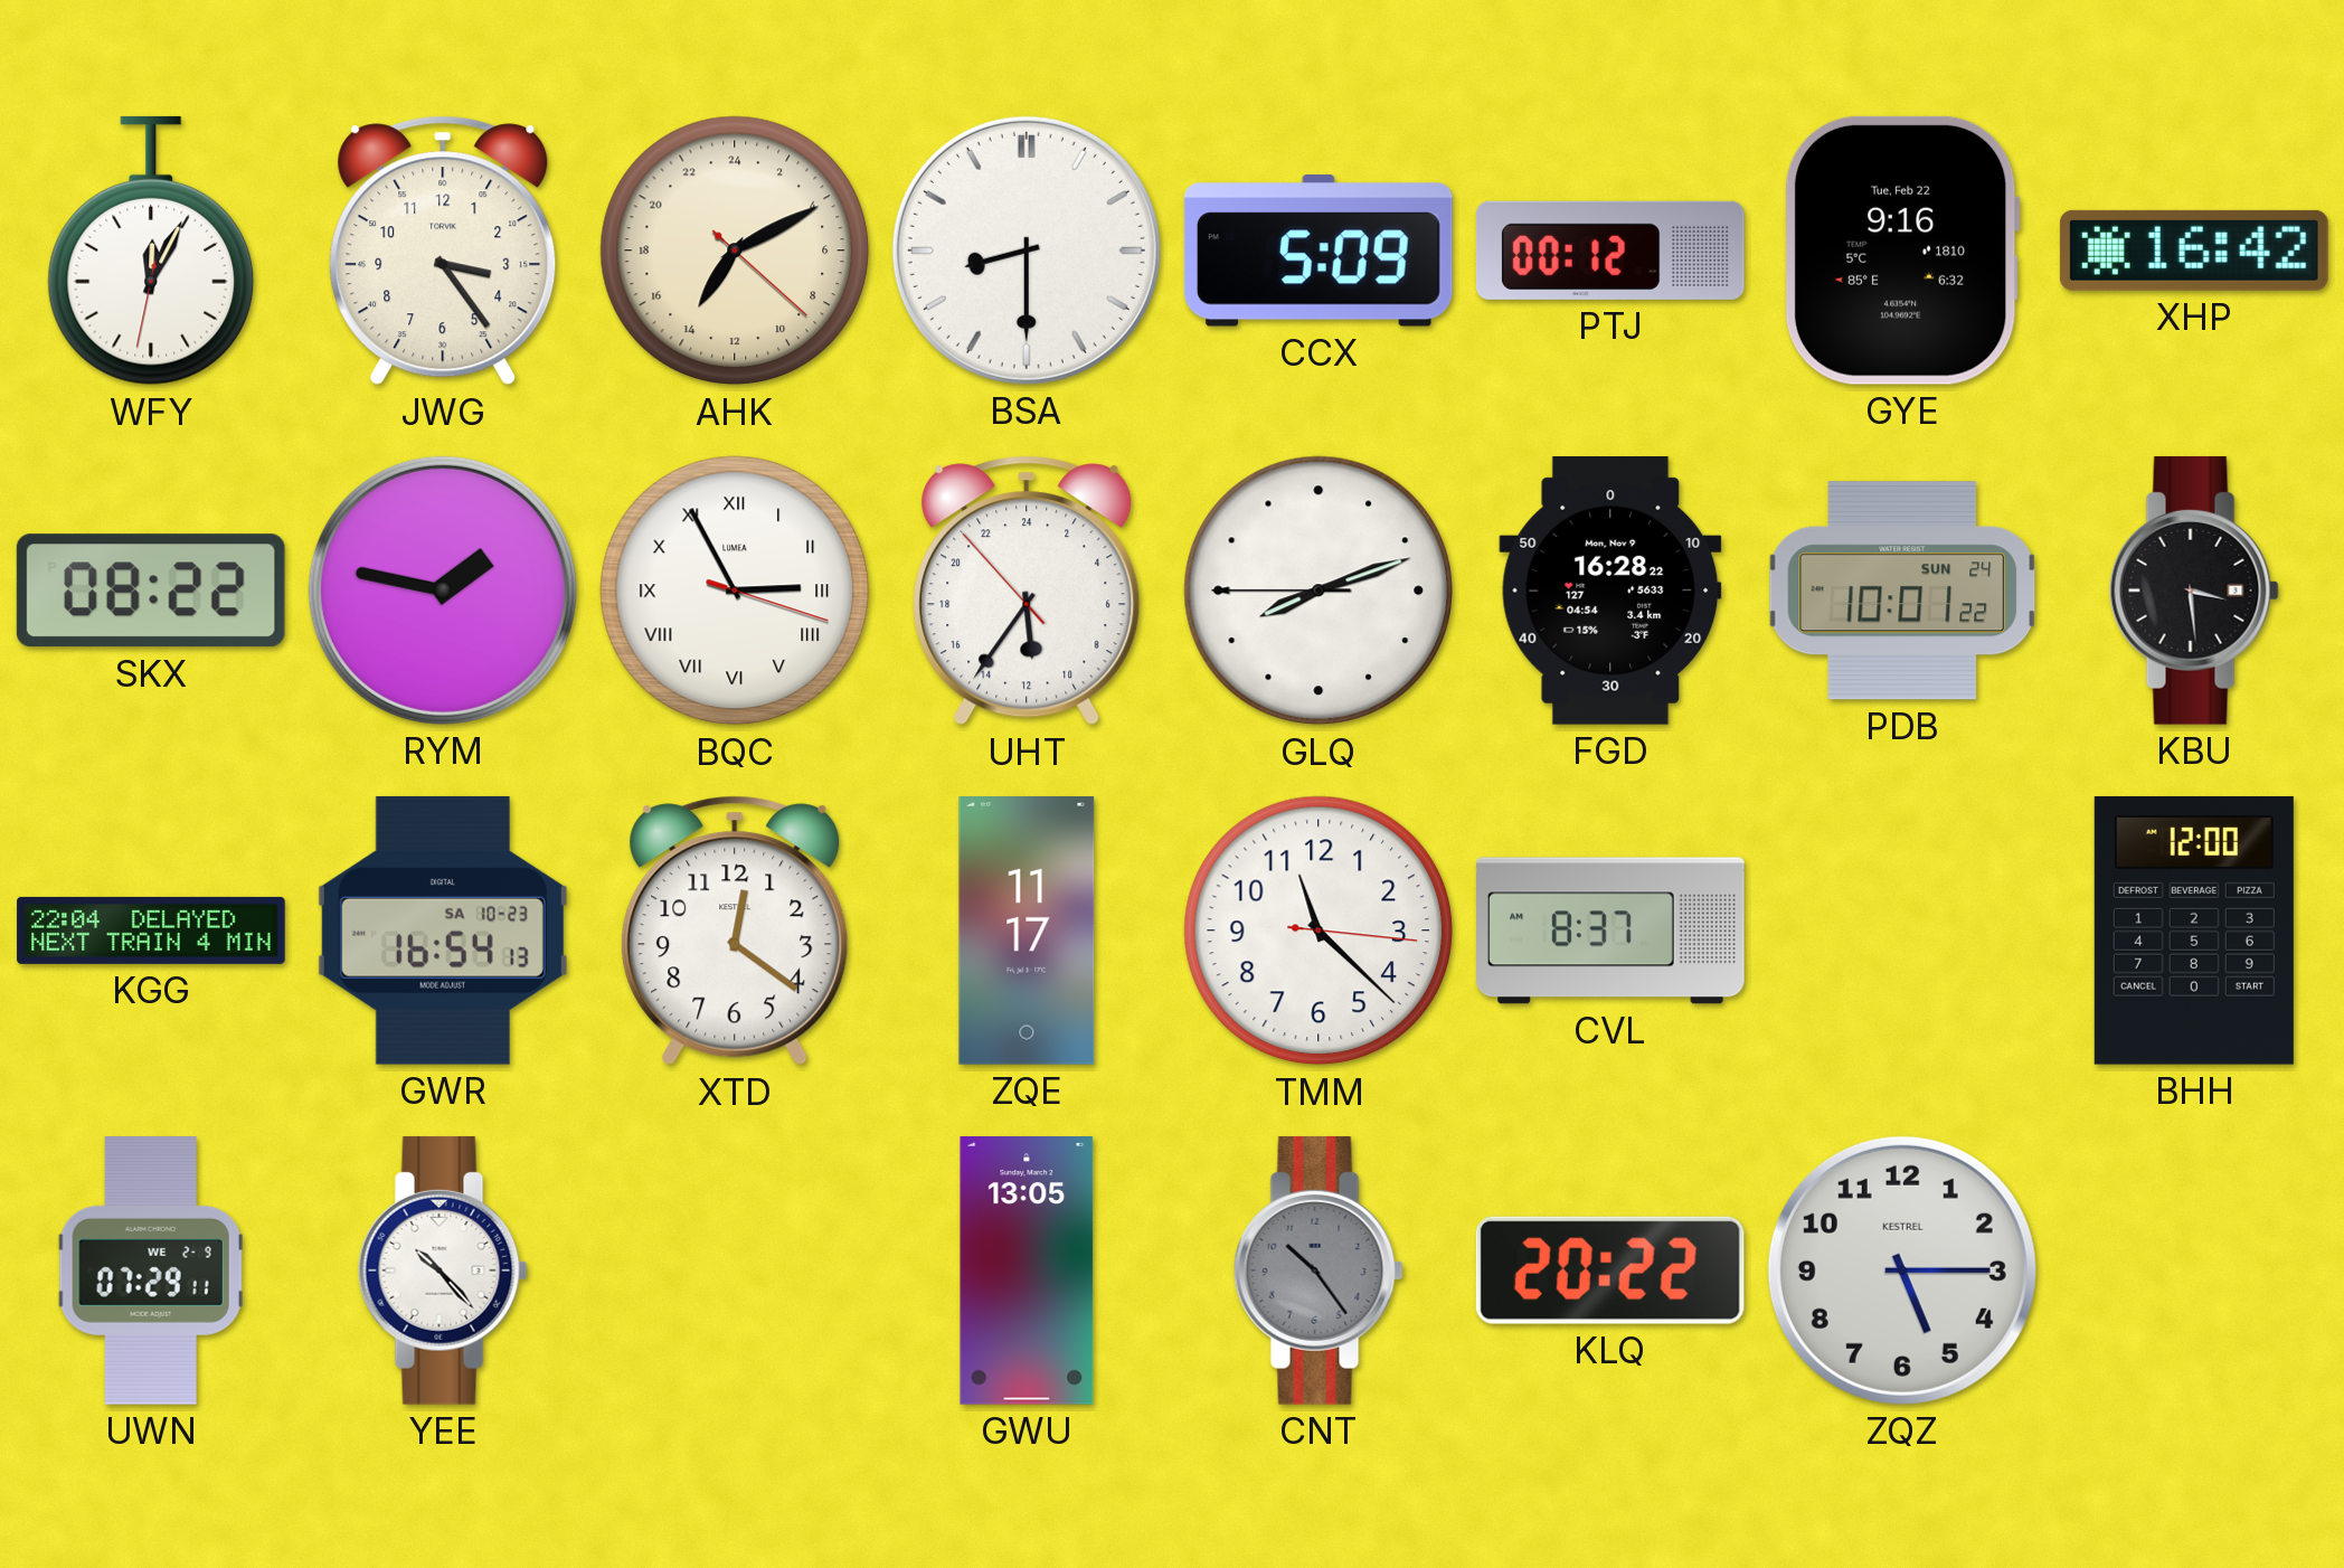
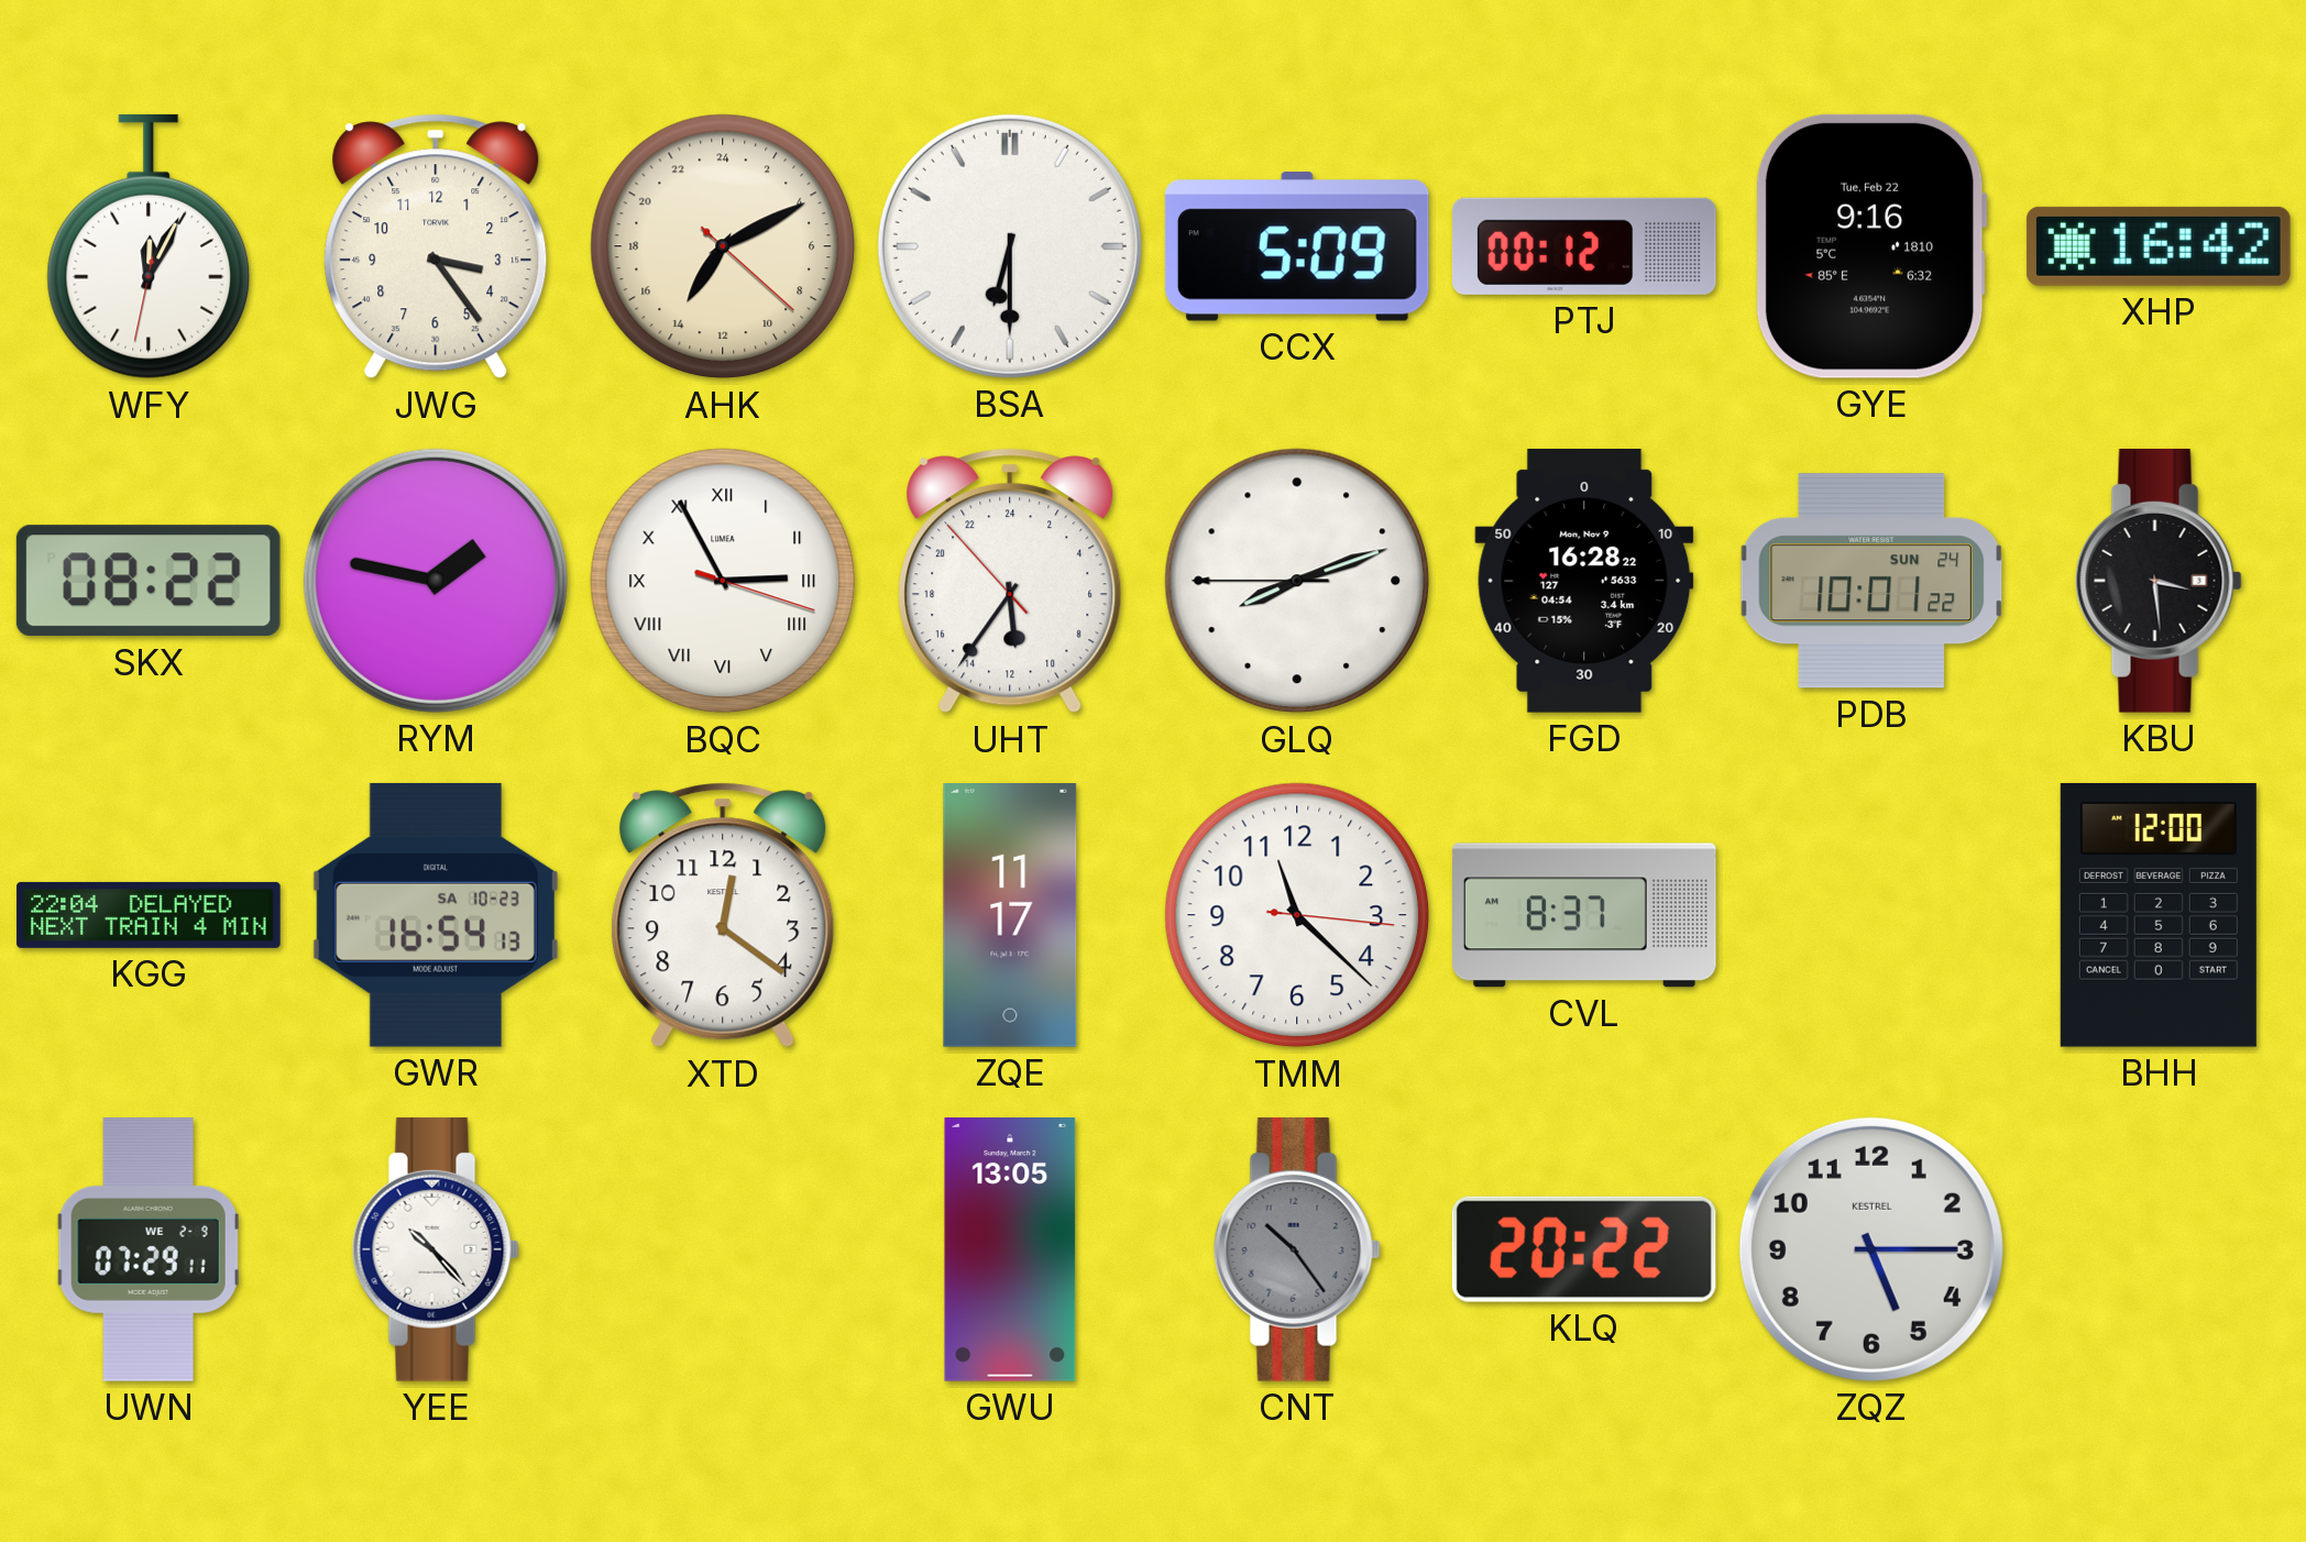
BSA: 8:30 -> 6:30 (1010, 246)
